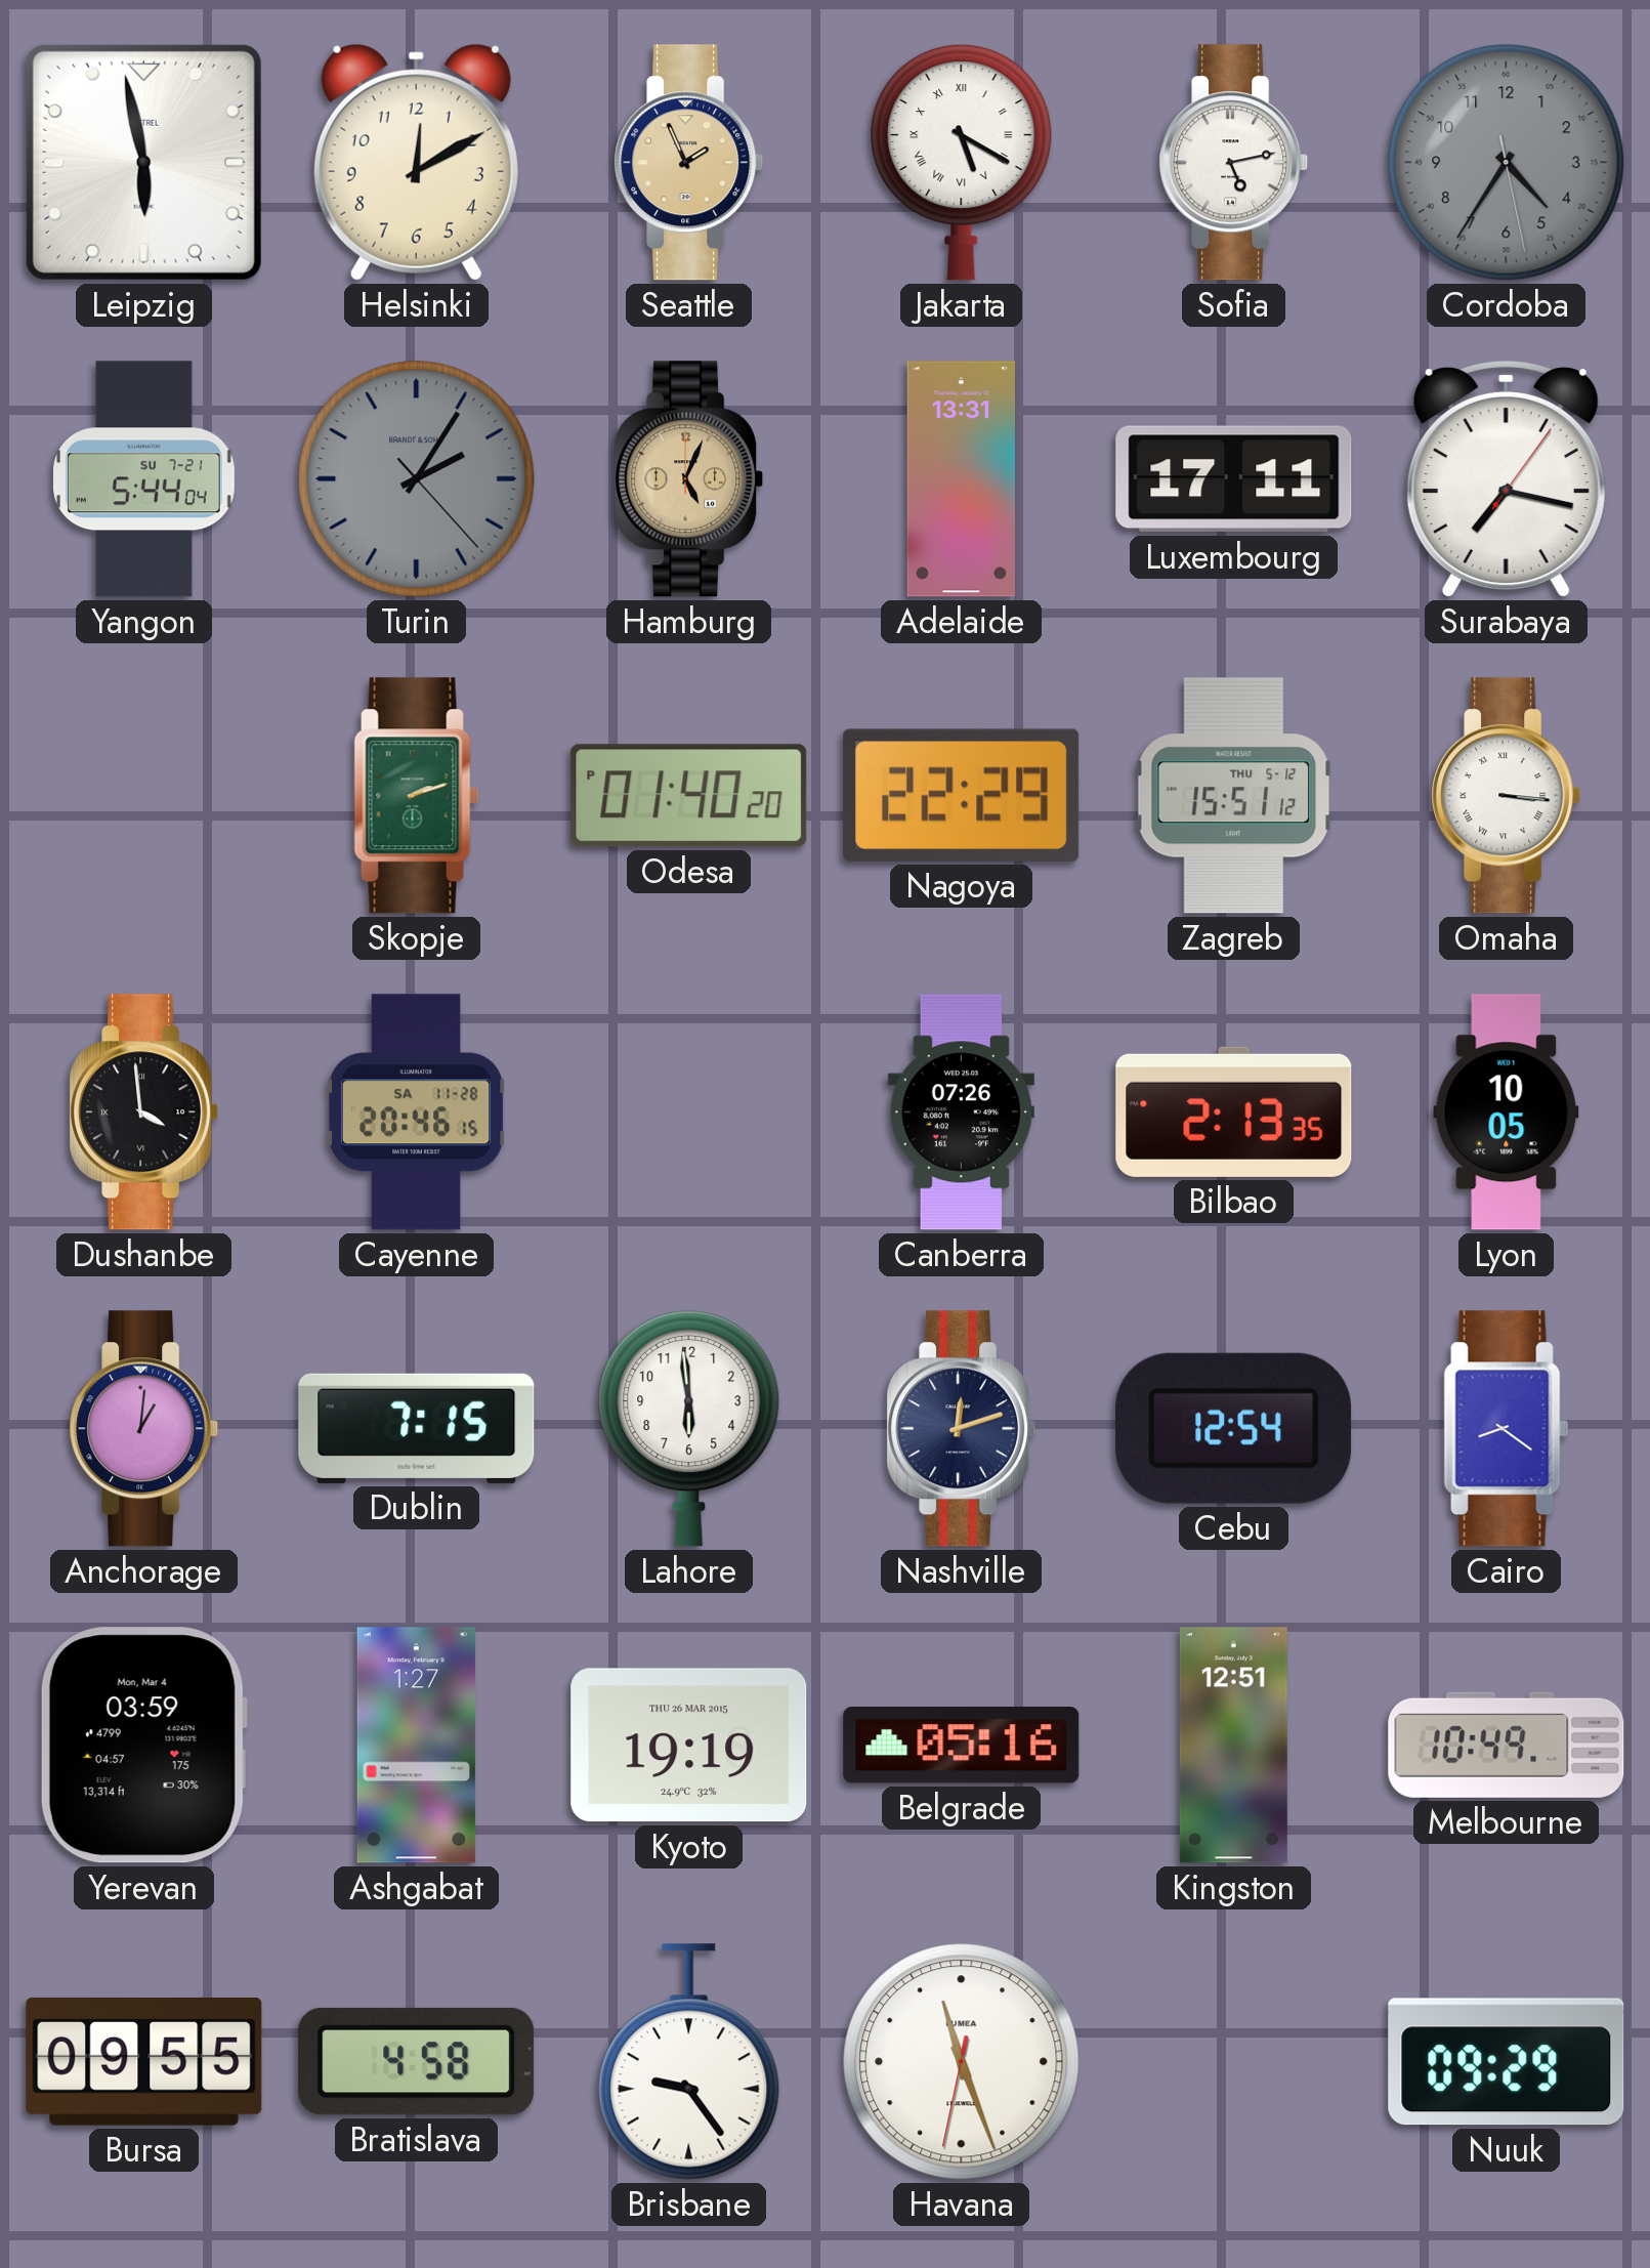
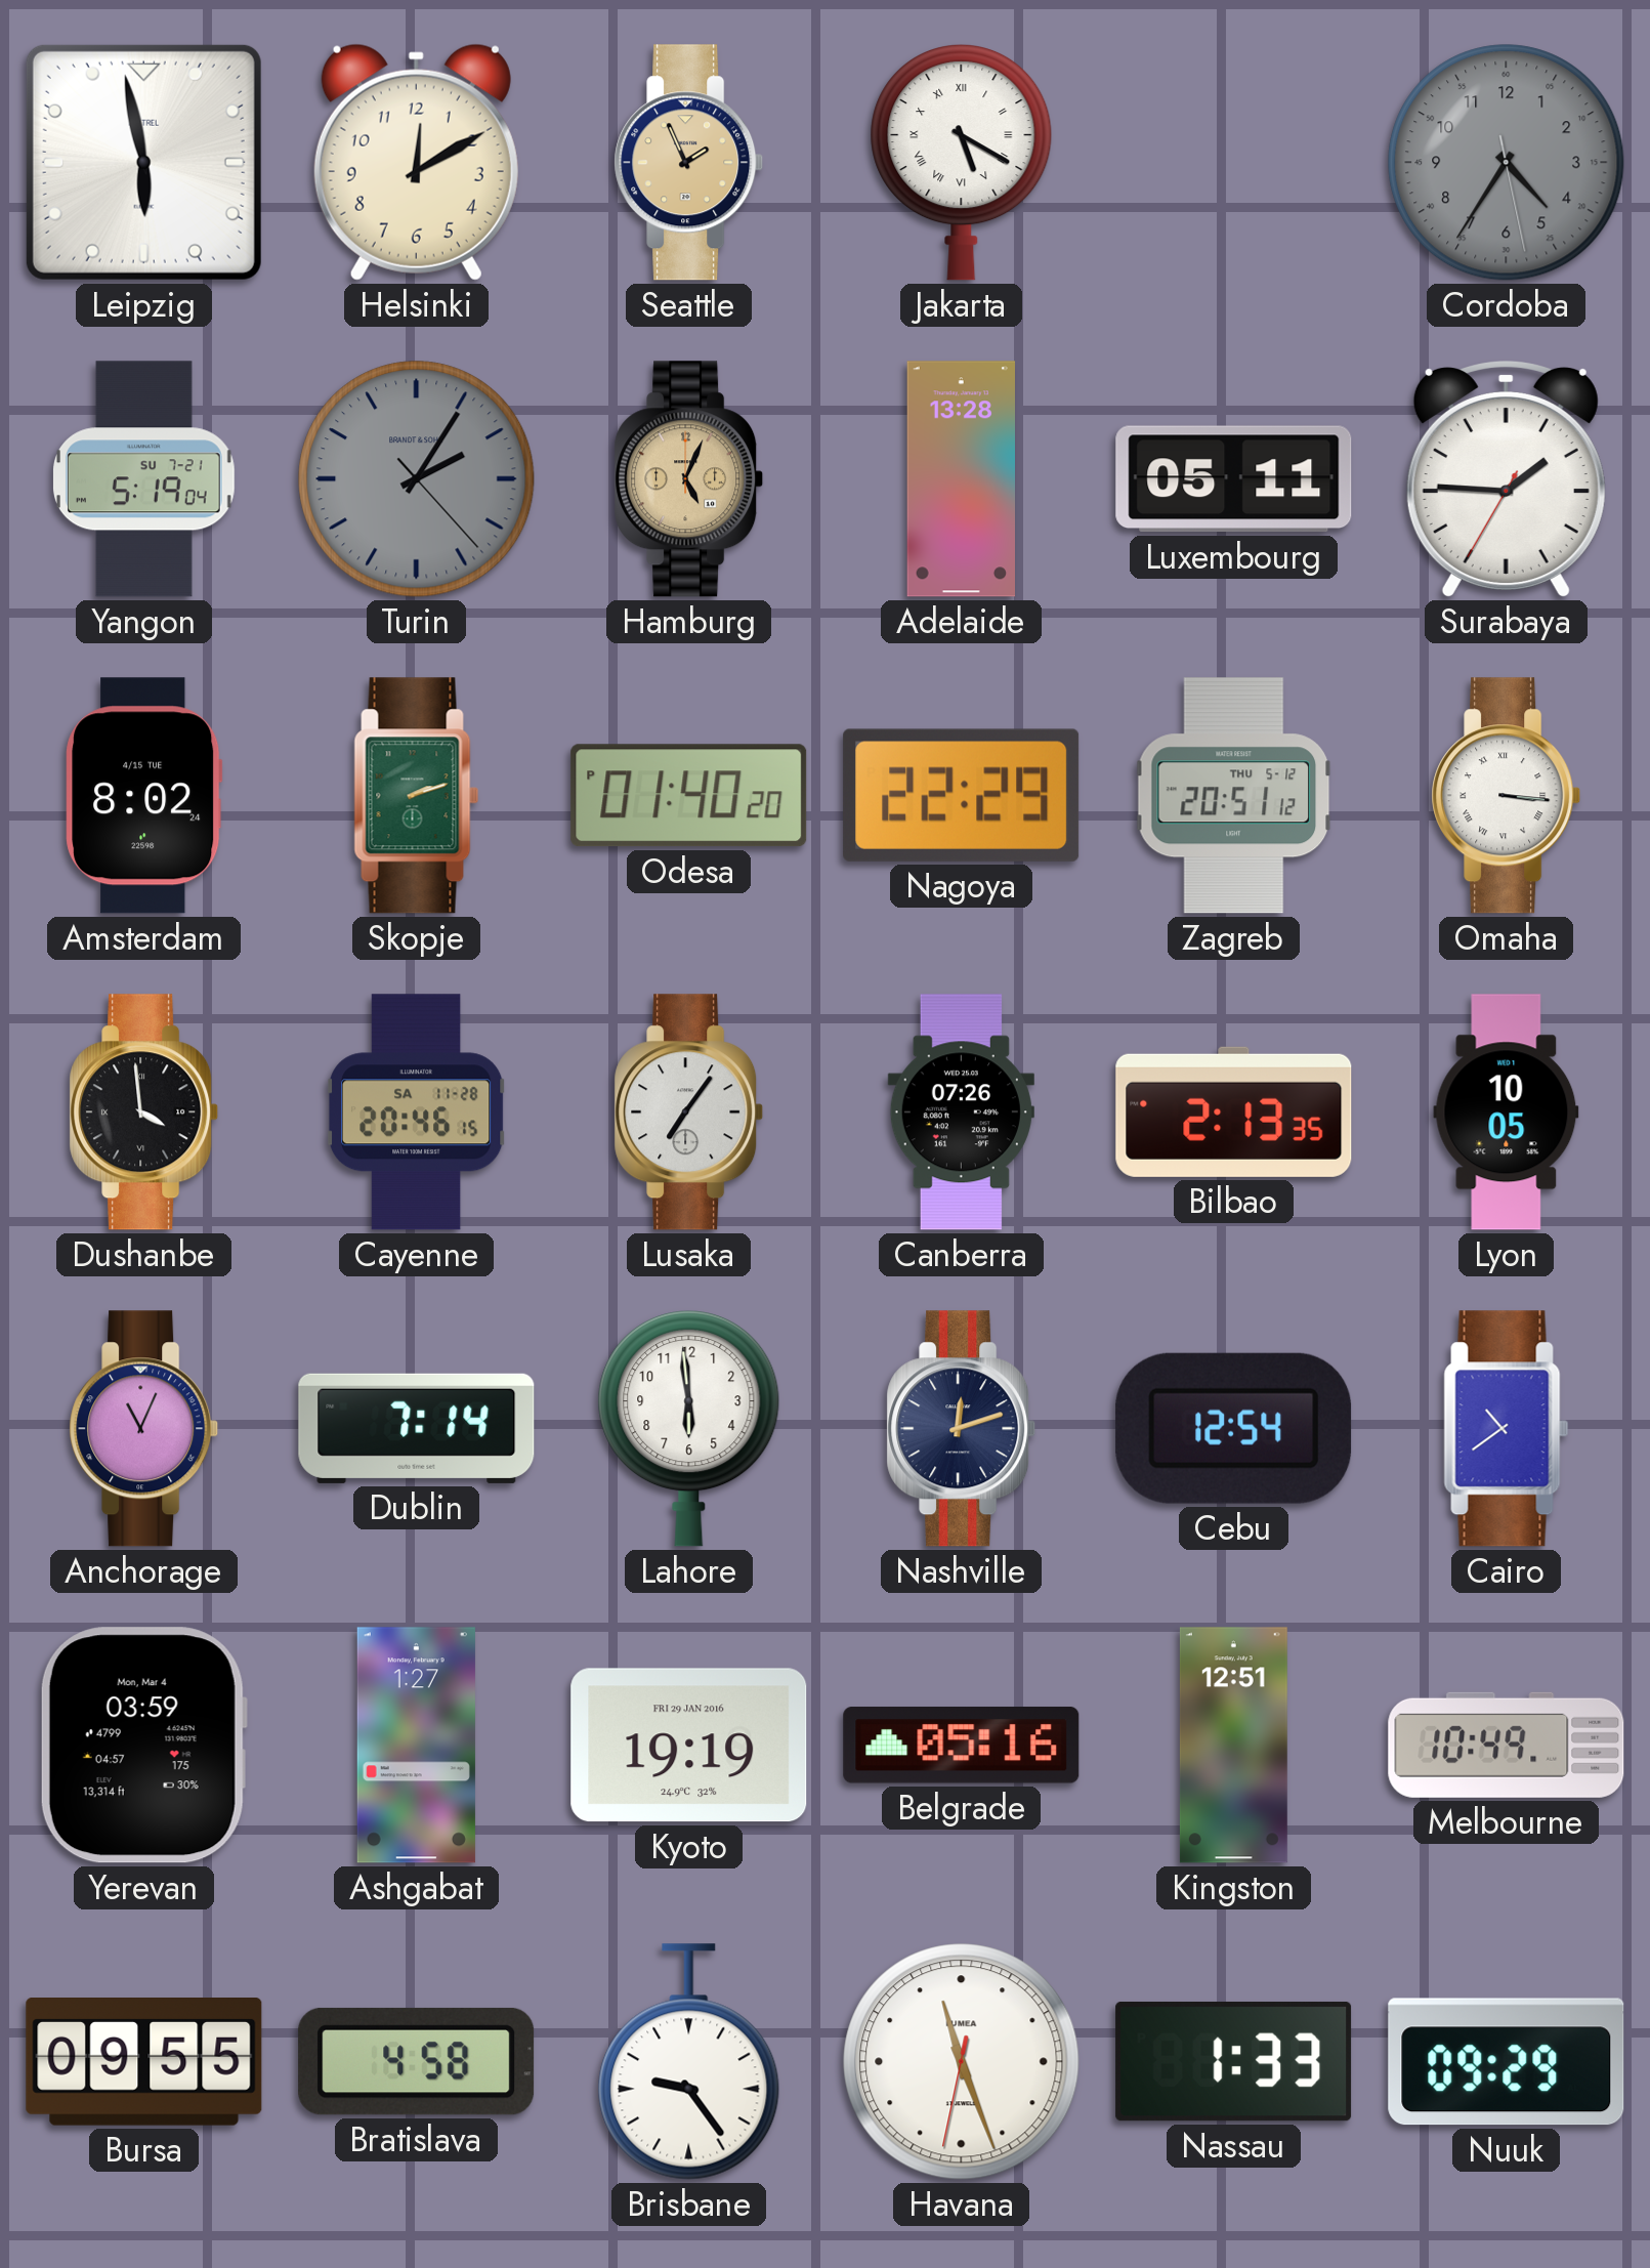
Sofia: 5:13 -> none (1234, 163)
Yangon: 5:44 -> 5:19 (144, 479)
Adelaide: 13:31 -> 13:28 (961, 479)
Luxembourg: 17:11 -> 05:11 (1234, 479)
Surabaya: 7:17 -> 1:45 (1506, 479)
Amsterdam: none -> 8:02 (144, 796)
Zagreb: 15:51 -> 20:51 (1234, 796)
Lusaka: none -> 7:06 (689, 1112)
Anchorage: 1:01 -> 11:04 (144, 1429)
Dublin: 7:15 -> 7:14 (417, 1428)
Cairo: 8:21 -> 10:39 (1507, 1429)
Kyoto date: THU 26 MAR 2015 -> FRI 29 JAN 2016 (689, 1746)
Nassau: none -> 1:33 (1234, 2061)
